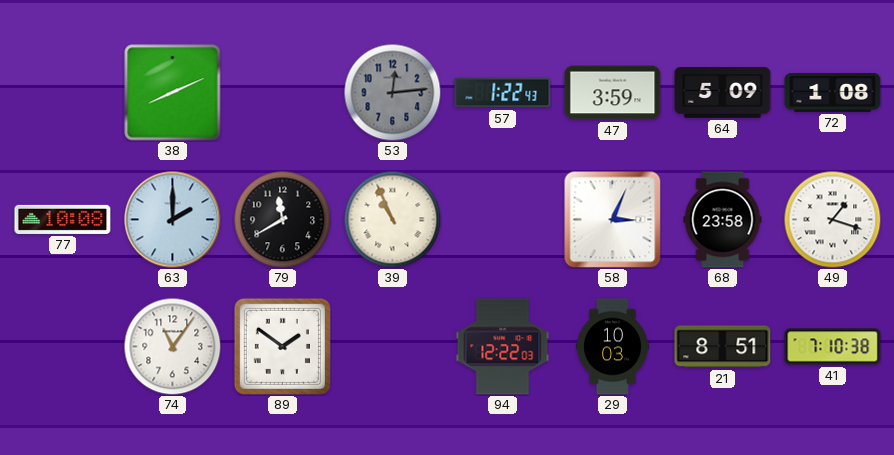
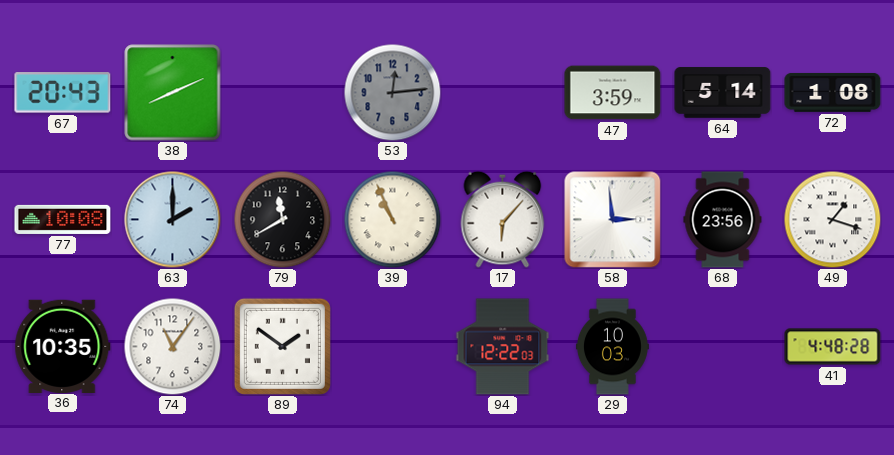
67: none -> 20:43 (63, 93)
57: 1:22 -> none (503, 93)
64: 5:09 -> 5:14 (723, 93)
17: none -> 6:07 (503, 219)
58: 3:04 -> 2:59 (613, 220)
68: 23:58 -> 23:56 (723, 220)
36: none -> 10:35 (63, 346)
21: 8:51 -> none (723, 347)
41: 7:10 -> 4:48 (833, 347)
